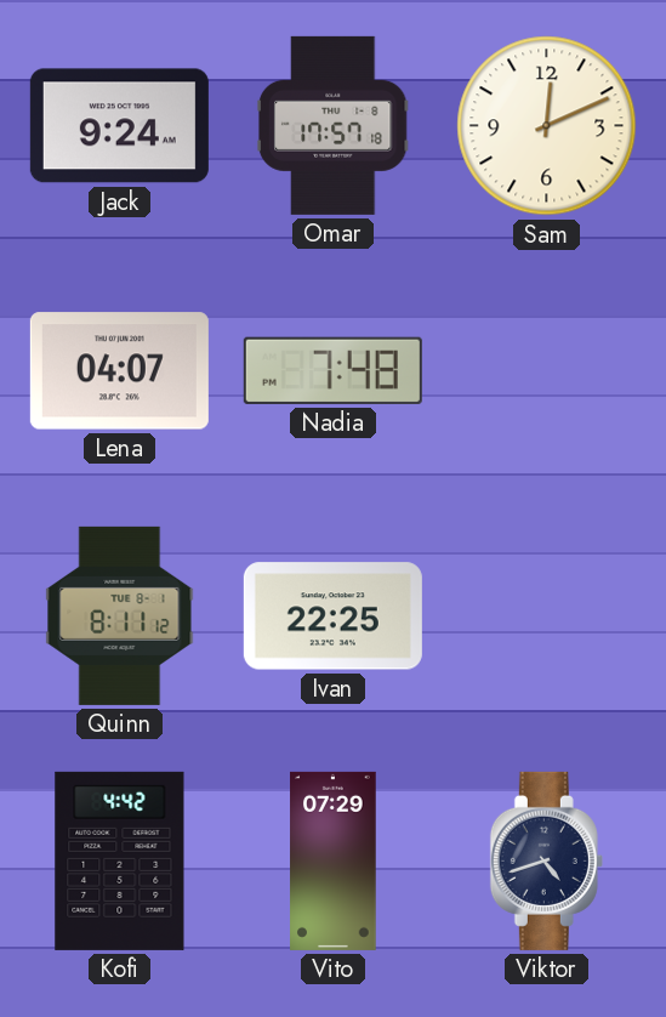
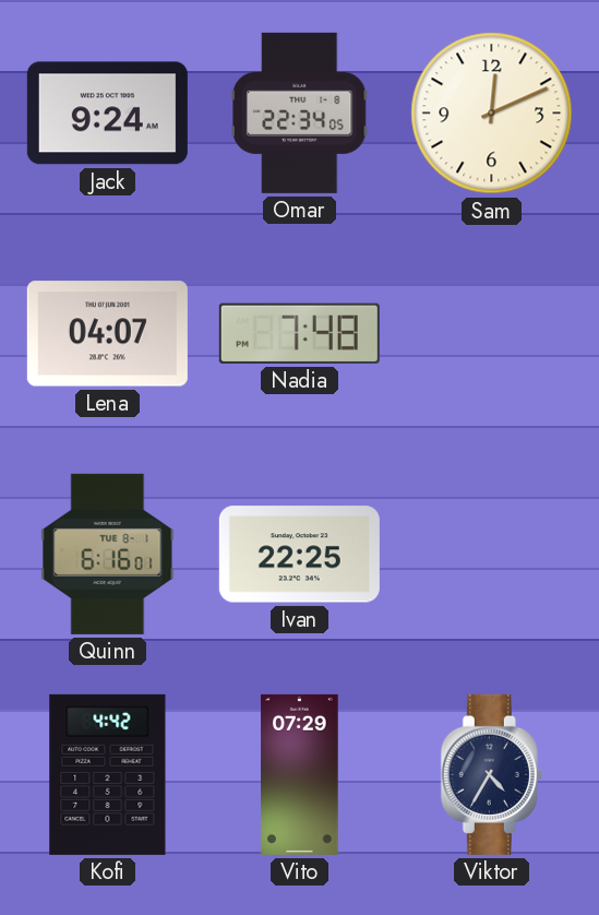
Omar: 17:57 -> 22:34 (299, 112)
Quinn: 8:11 -> 6:16 (108, 554)
Viktor: 4:42 -> 4:35 (491, 774)
